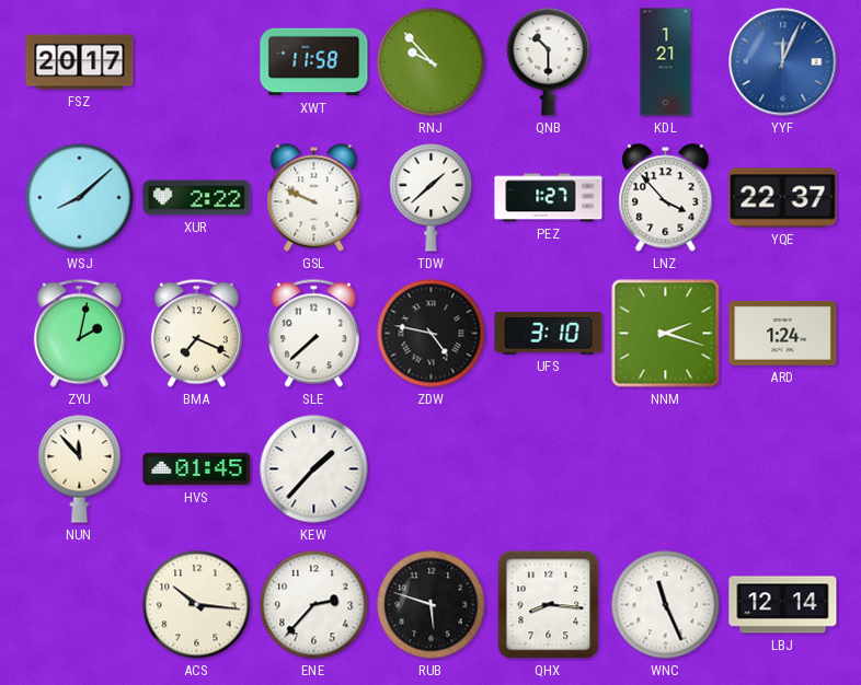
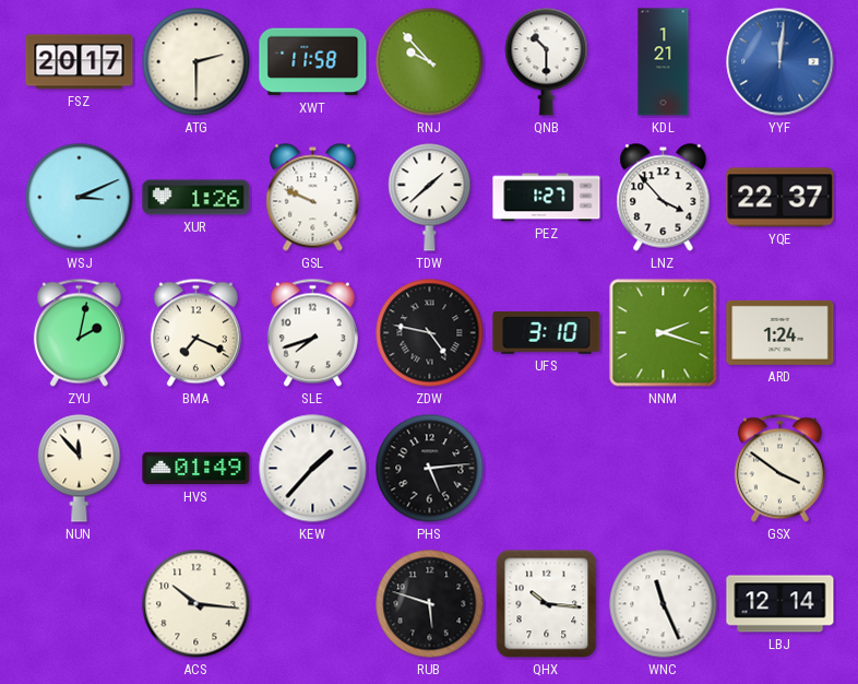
ATG: none -> 2:30 (196, 62)
YYF: 12:04 -> 12:01 (780, 62)
WSJ: 8:08 -> 3:11 (80, 198)
XUR: 2:22 -> 1:26 (196, 198)
SLE: 7:38 -> 7:42 (312, 333)
HVS: 01:45 -> 01:49 (196, 469)
PHS: none -> 5:14 (430, 469)
GSX: none -> 3:51 (779, 469)
ENE: 2:37 -> none (314, 605)
QHX: 8:16 -> 10:16 (547, 604)
